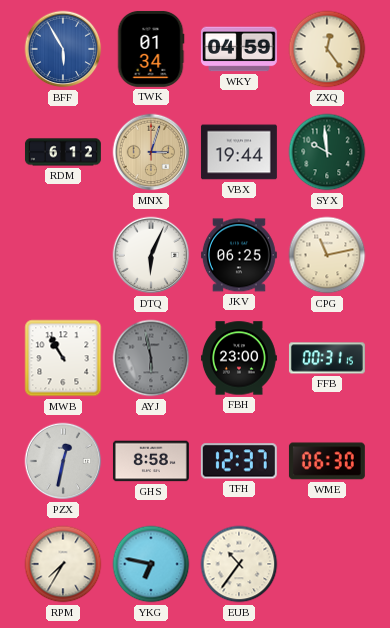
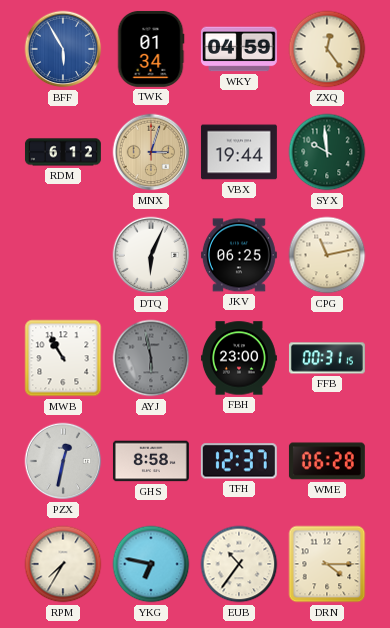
WME: 06:30 -> 06:28 (327, 461)
DRN: none -> 4:15 (327, 564)
